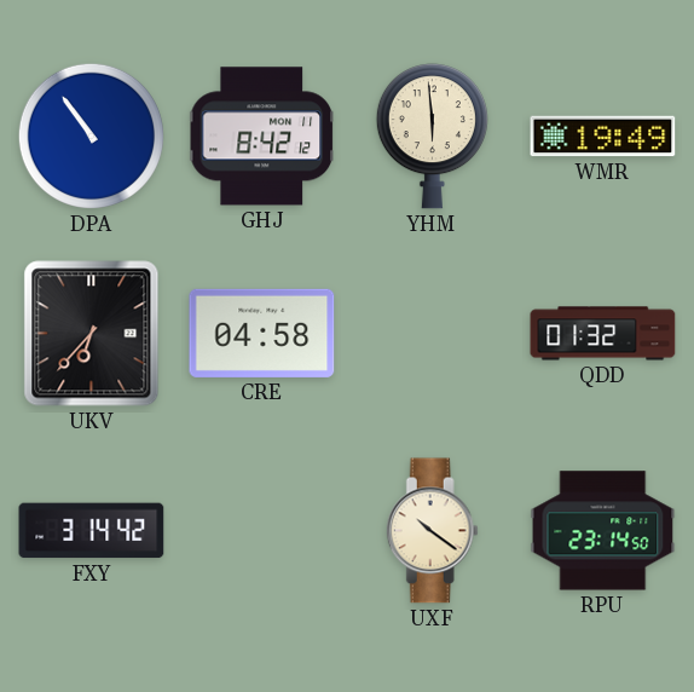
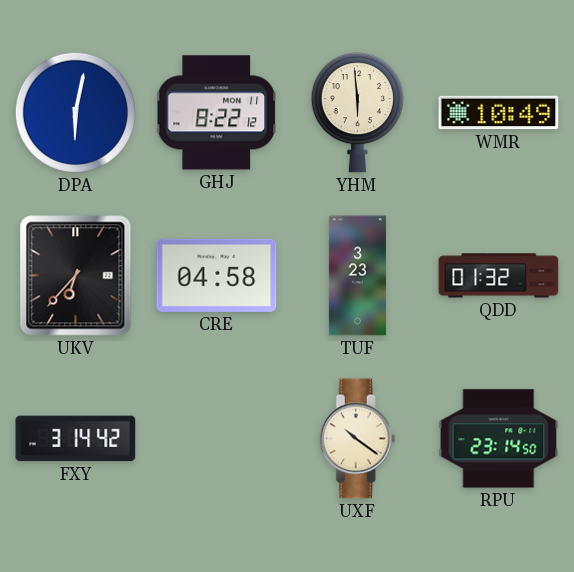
DPA: 10:54 -> 6:02 (75, 112)
GHJ: 8:42 -> 8:22 (216, 113)
WMR: 19:49 -> 10:49 (499, 113)
TUF: none -> 3:23 (357, 276)
